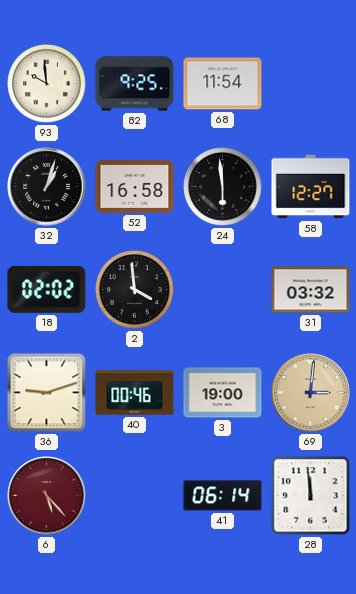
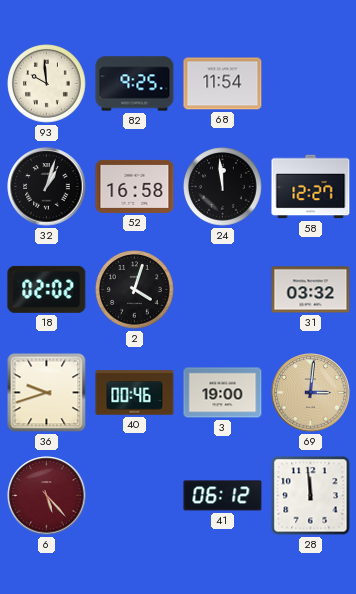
24: 5:59 -> 11:59 (223, 187)
2: 3:59 -> 4:03 (135, 290)
36: 9:12 -> 9:42 (47, 393)
41: 06:14 -> 06:12 (223, 496)
